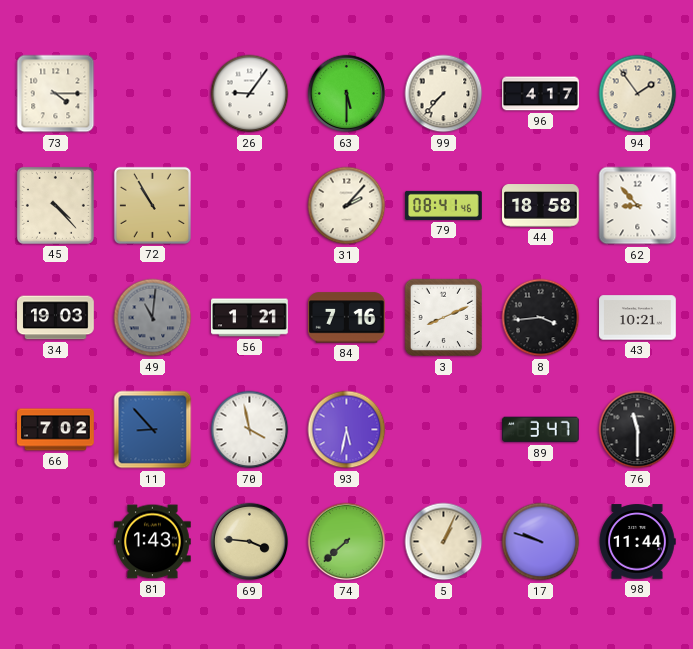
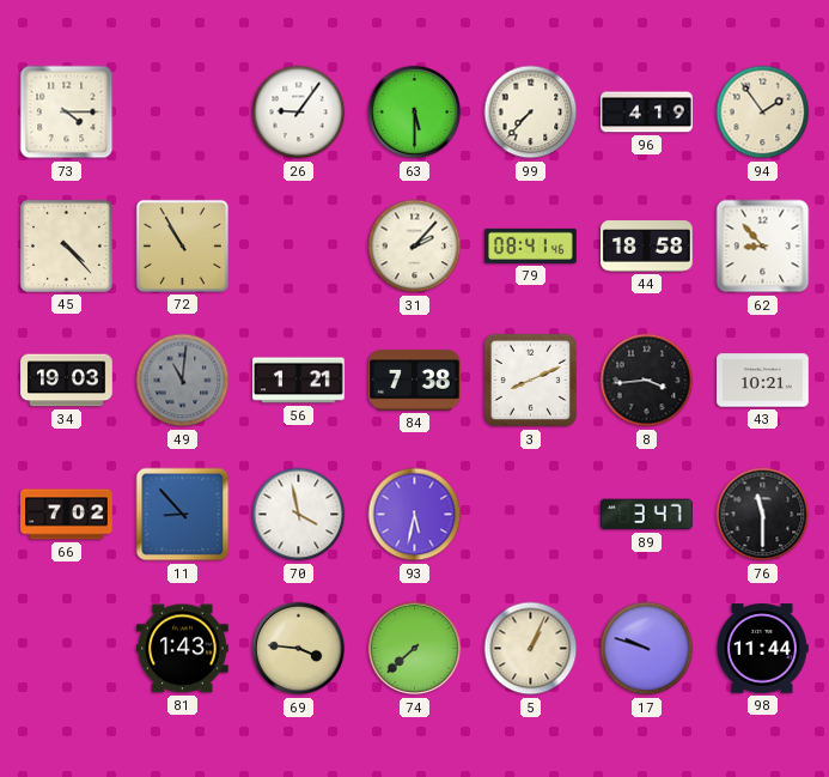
96: 4:17 -> 4:19 (647, 113)
84: 7:16 -> 7:38 (415, 381)
